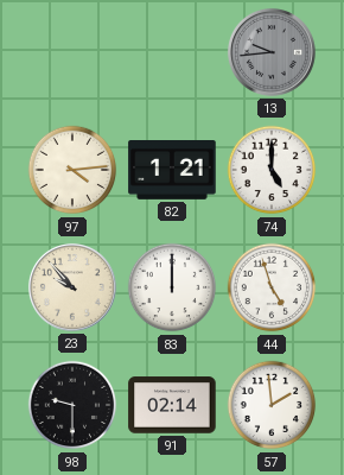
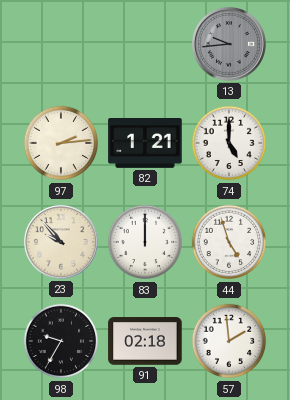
97: 4:14 -> 2:14 (61, 143)
98: 9:30 -> 9:35 (61, 341)
91: 02:14 -> 02:18 (145, 341)
